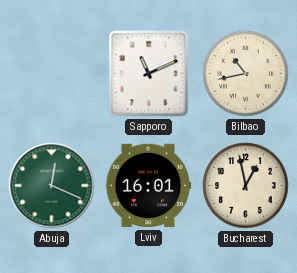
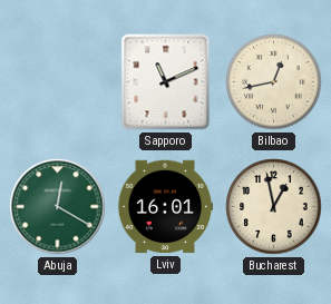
Bilbao: 10:43 -> 12:43 (274, 82)
Abuja: 12:19 -> 12:20 (58, 207)
